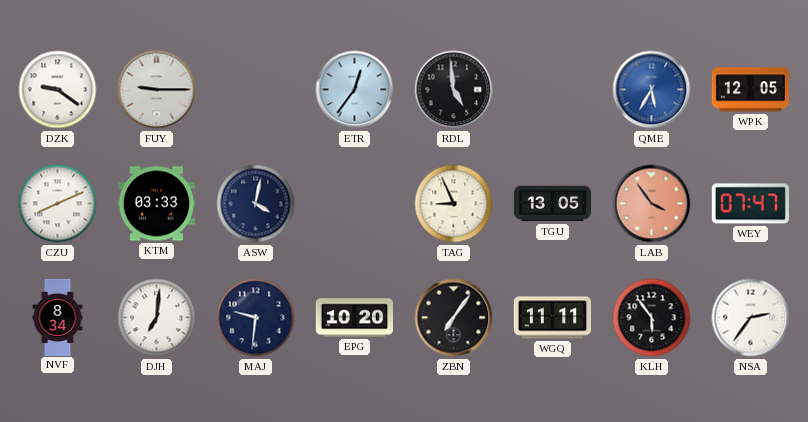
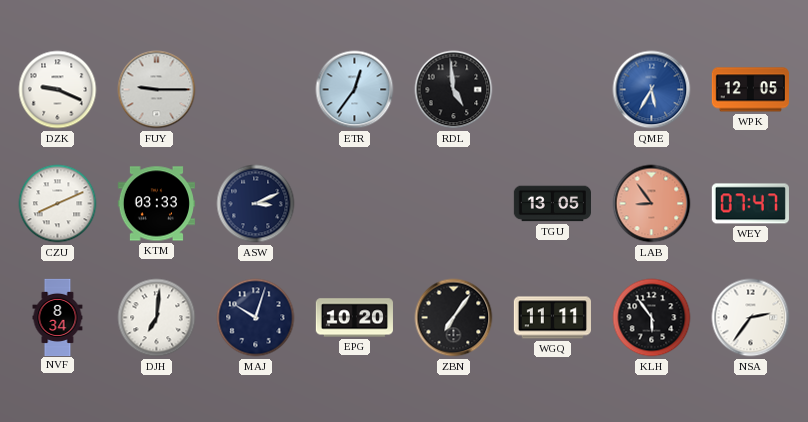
DZK: 9:21 -> 9:19 (58, 90)
ASW: 4:02 -> 3:11 (256, 204)
TAG: 8:56 -> none (454, 204)
LAB: 3:54 -> 8:54 (652, 204)
MAJ: 9:31 -> 10:03 (256, 318)
